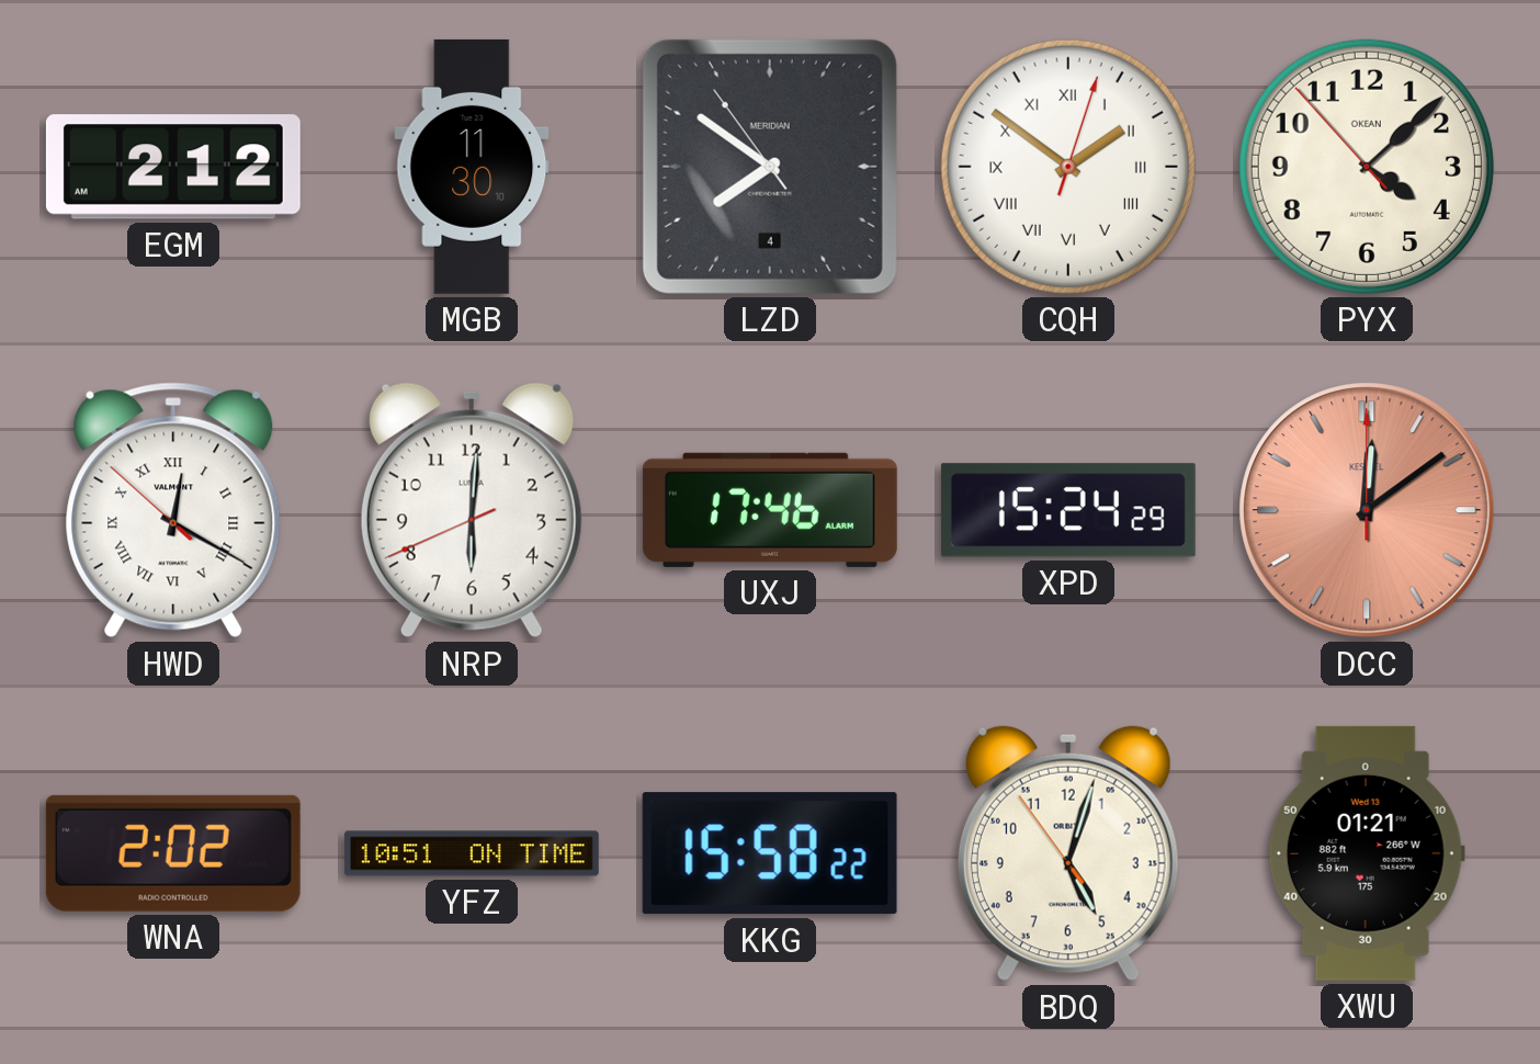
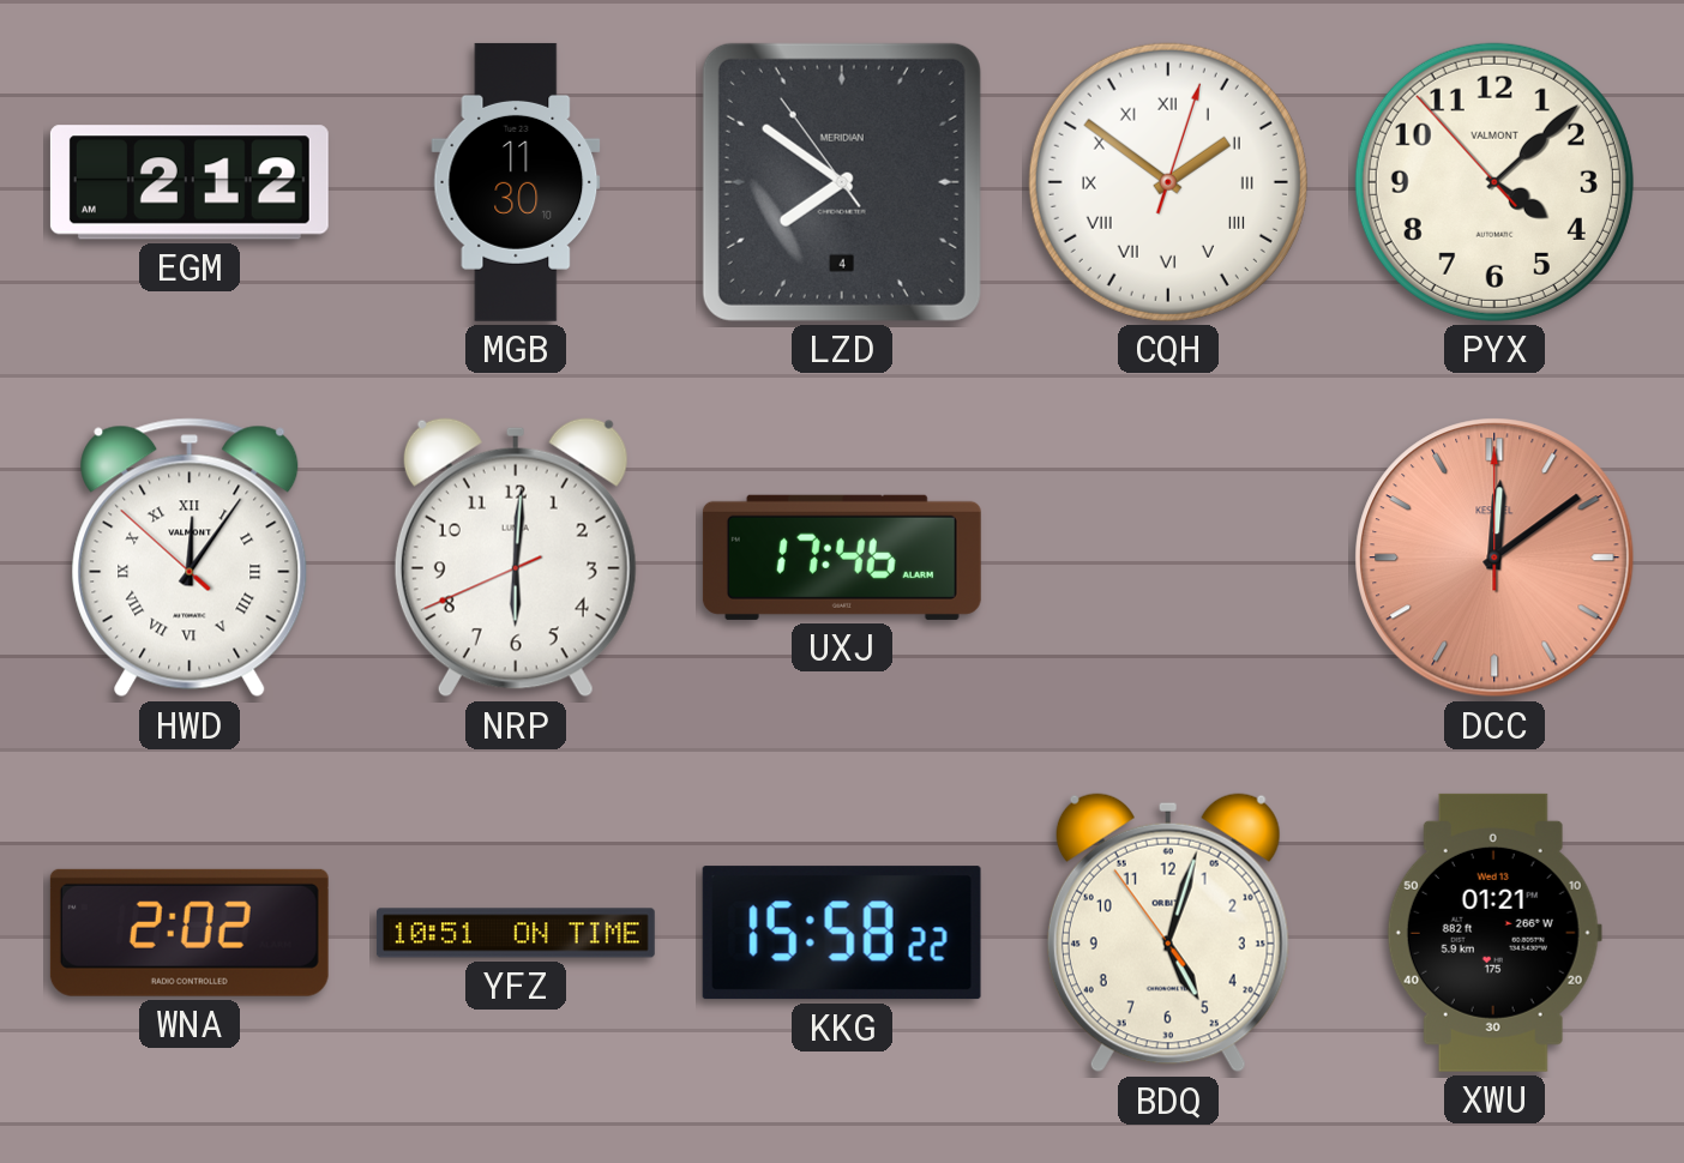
PYX brand: OKEAN -> VALMONT (1494, 182)
HWD: 12:19 -> 12:05 (190, 558)
XPD: 15:24 -> none (1068, 510)
